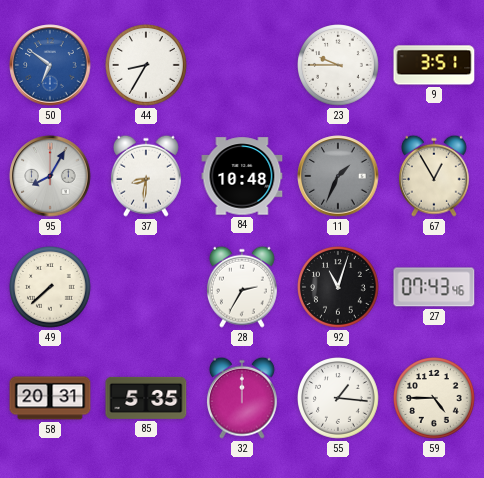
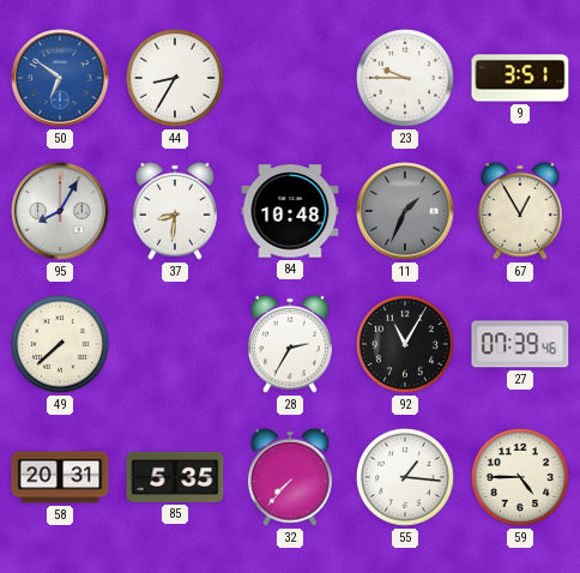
92: 11:03 -> 11:05 (406, 345)
27: 07:43 -> 07:39 (520, 344)
32: 12:00 -> 7:37 (290, 477)
